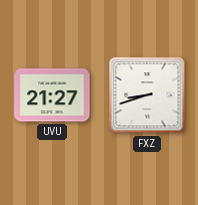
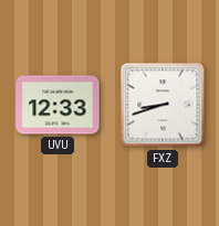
UVU: 21:27 -> 12:33 (58, 105)
